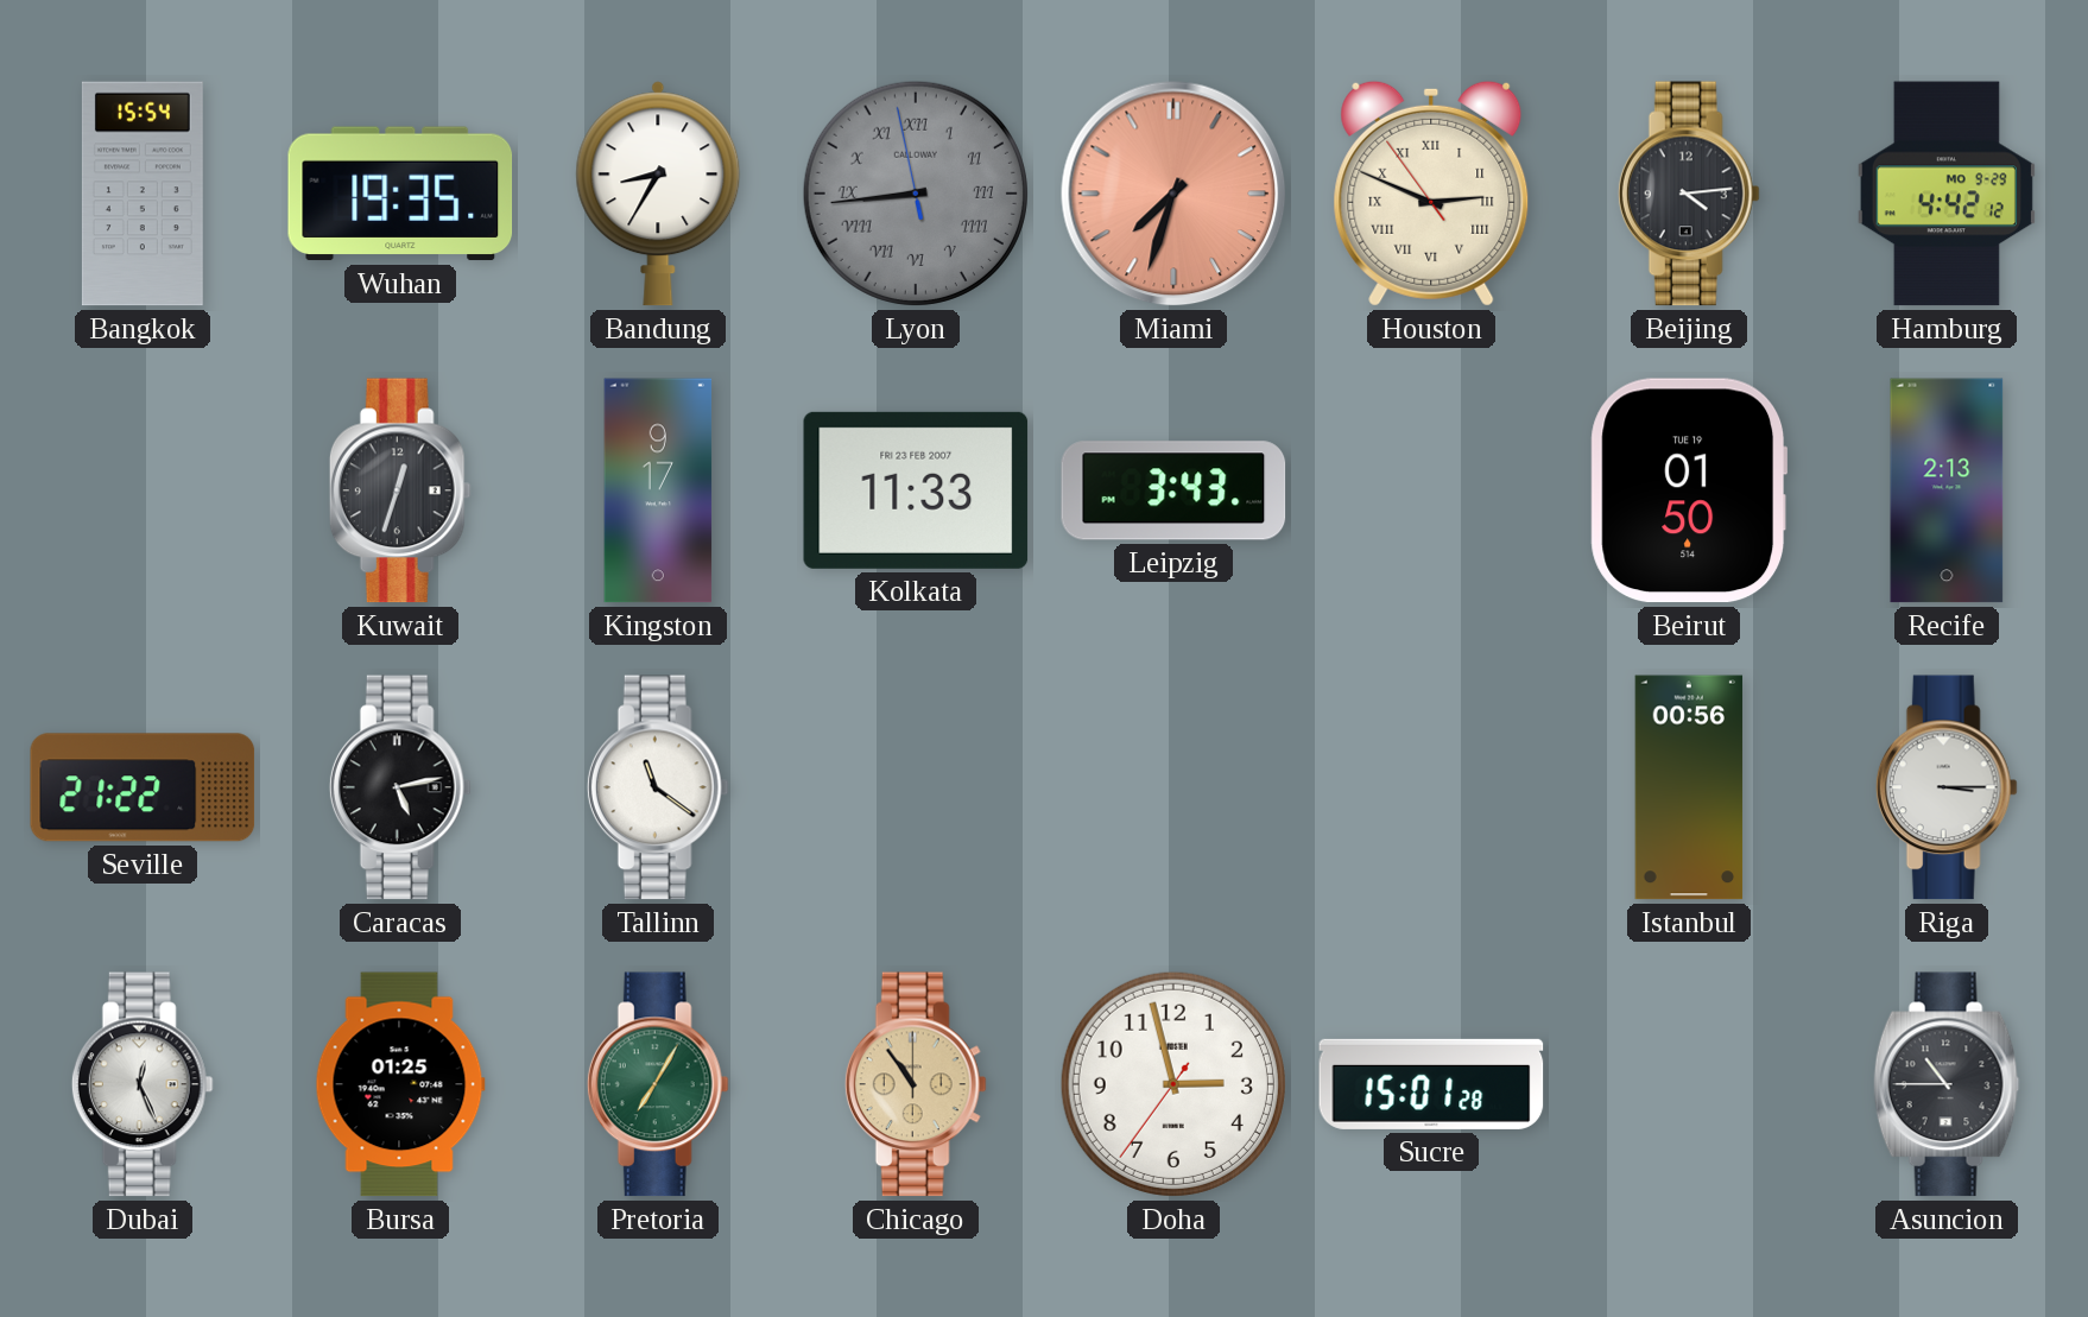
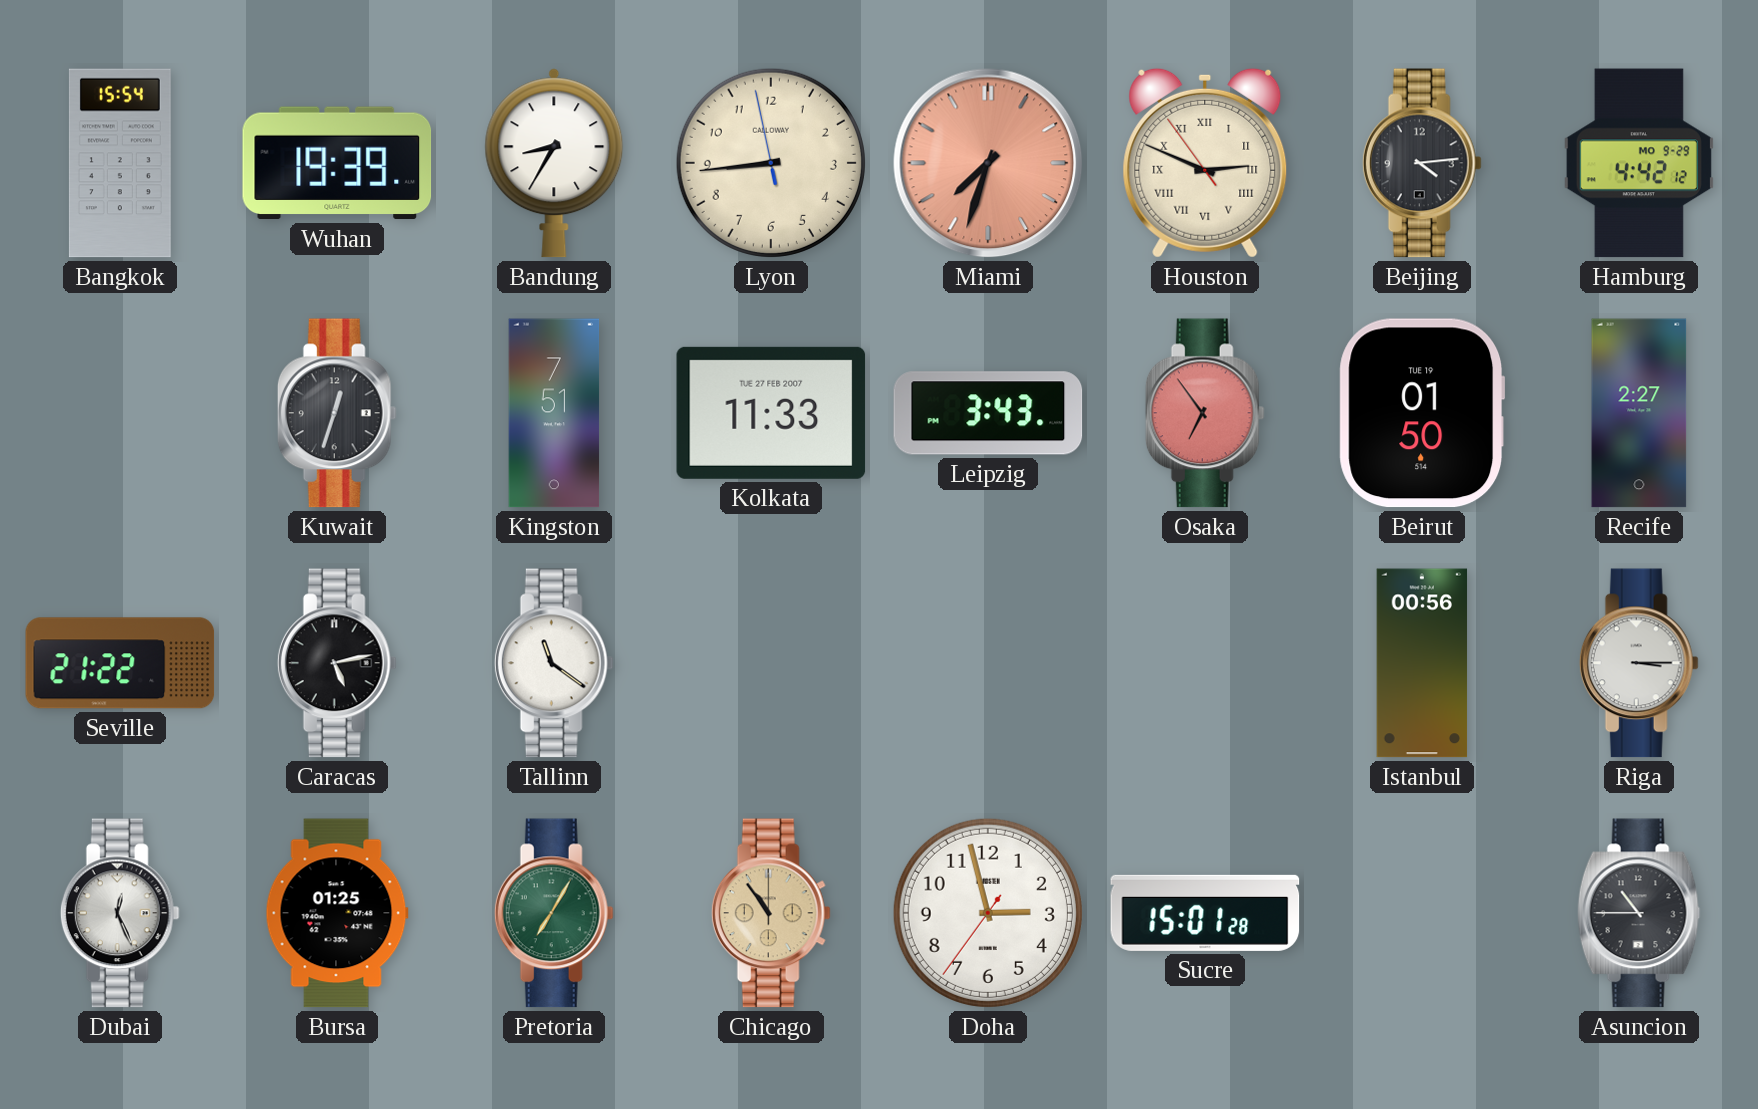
Wuhan: 19:35 -> 19:39 (337, 163)
Lyon dial: grey -> cream (771, 163)
Lyon numerals: Roman -> Arabic (771, 163)
Kingston: 9:17 -> 7:51 (554, 413)
Kolkata date: FRI 23 FEB 2007 -> TUE 27 FEB 2007 (771, 413)
Osaka: none -> 6:54 (1205, 413)
Recife: 2:13 -> 2:27 (1639, 413)
